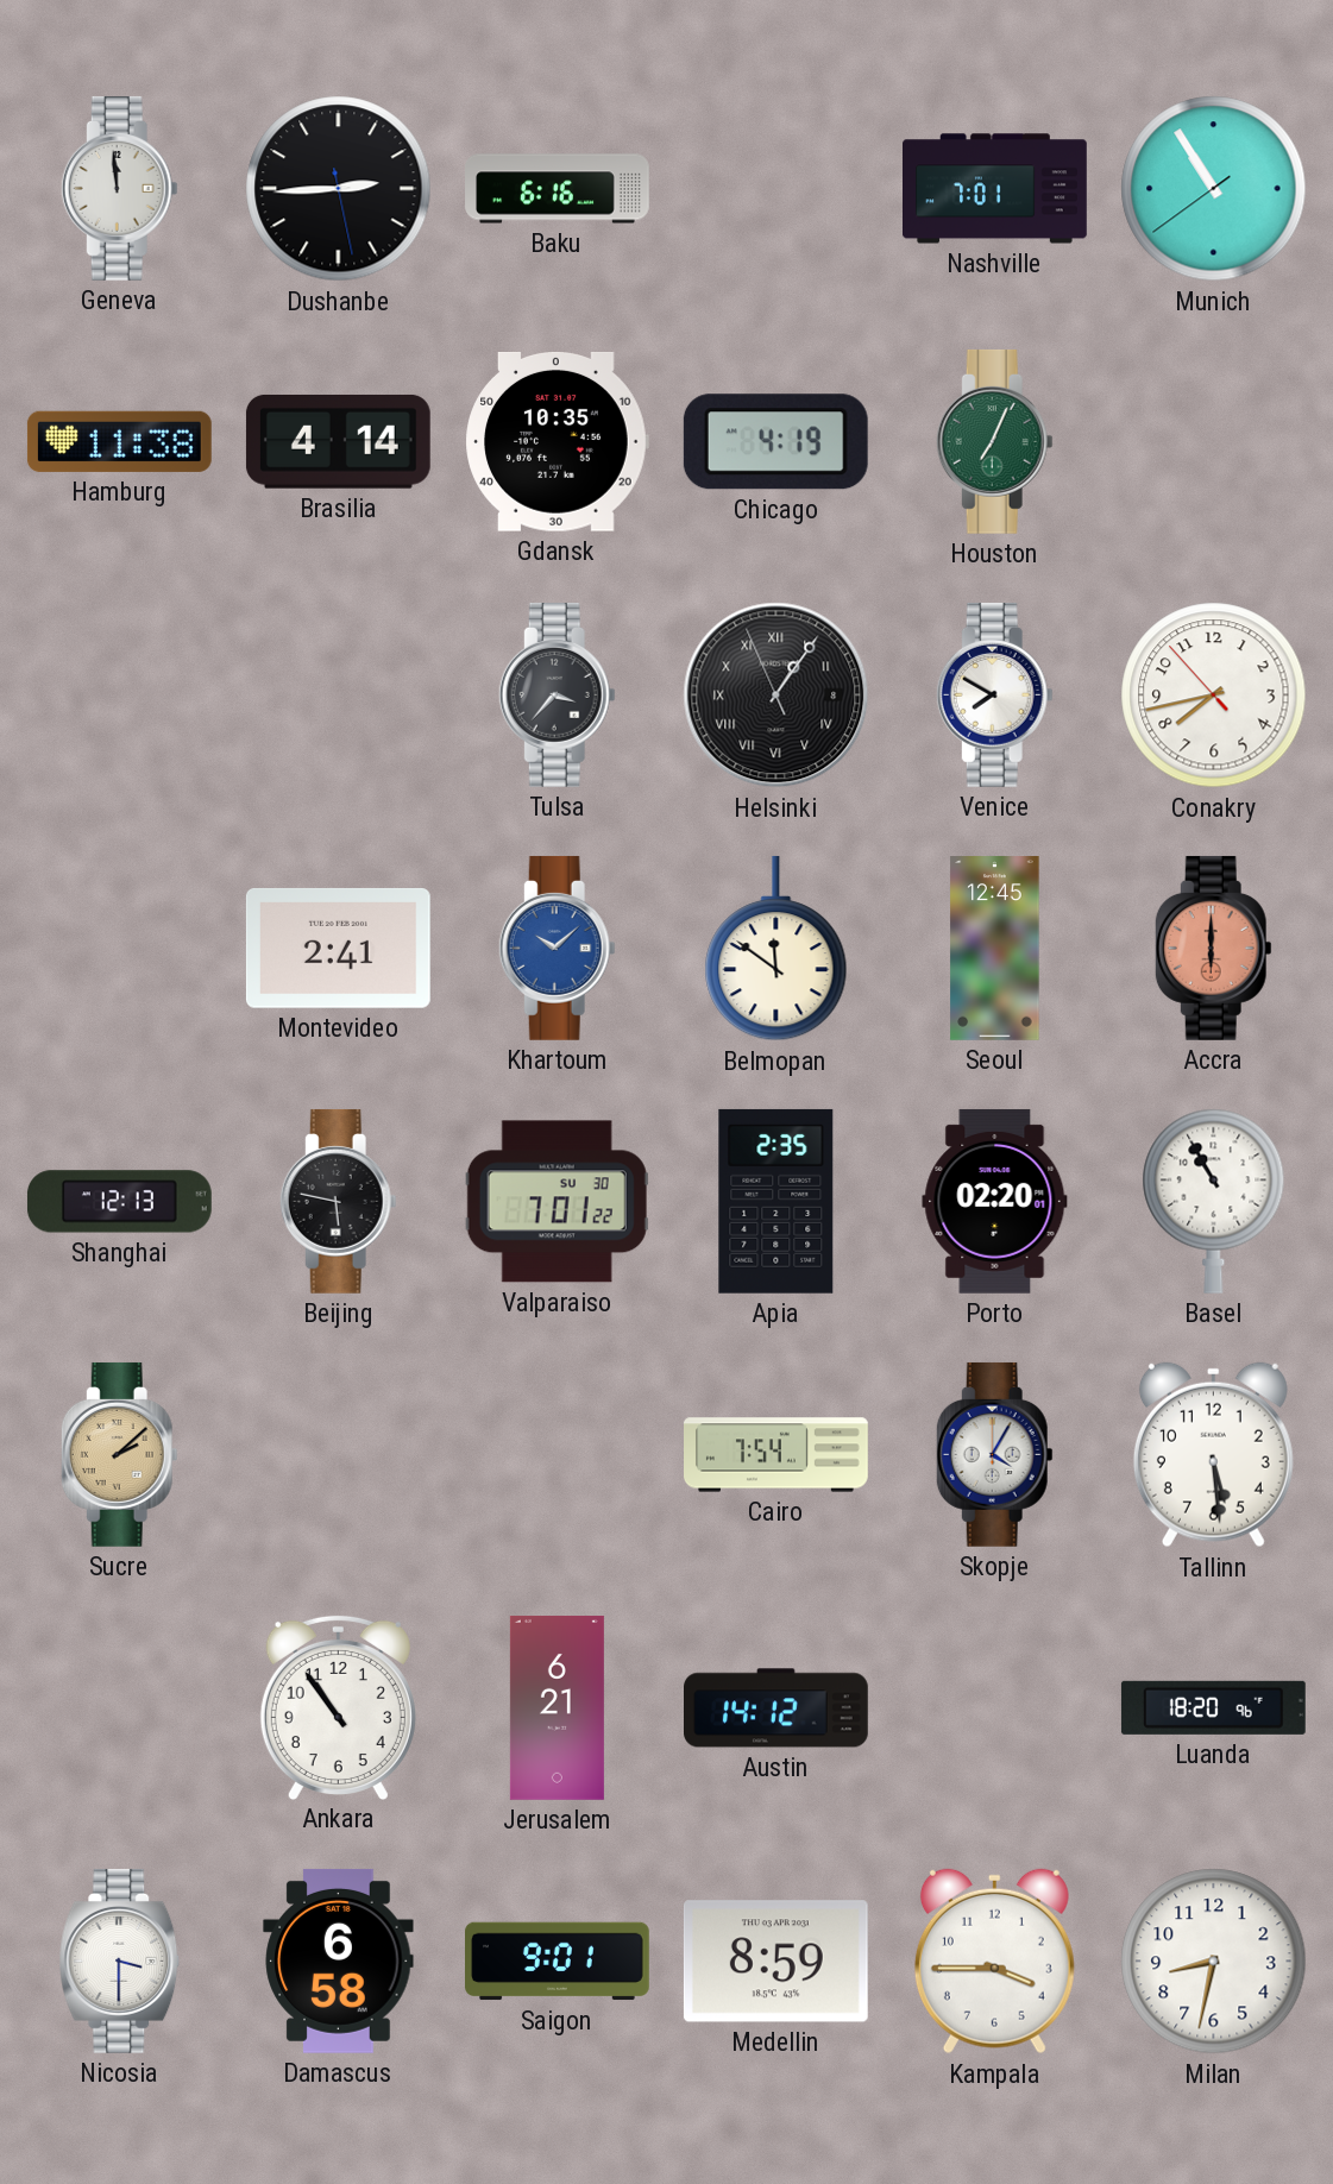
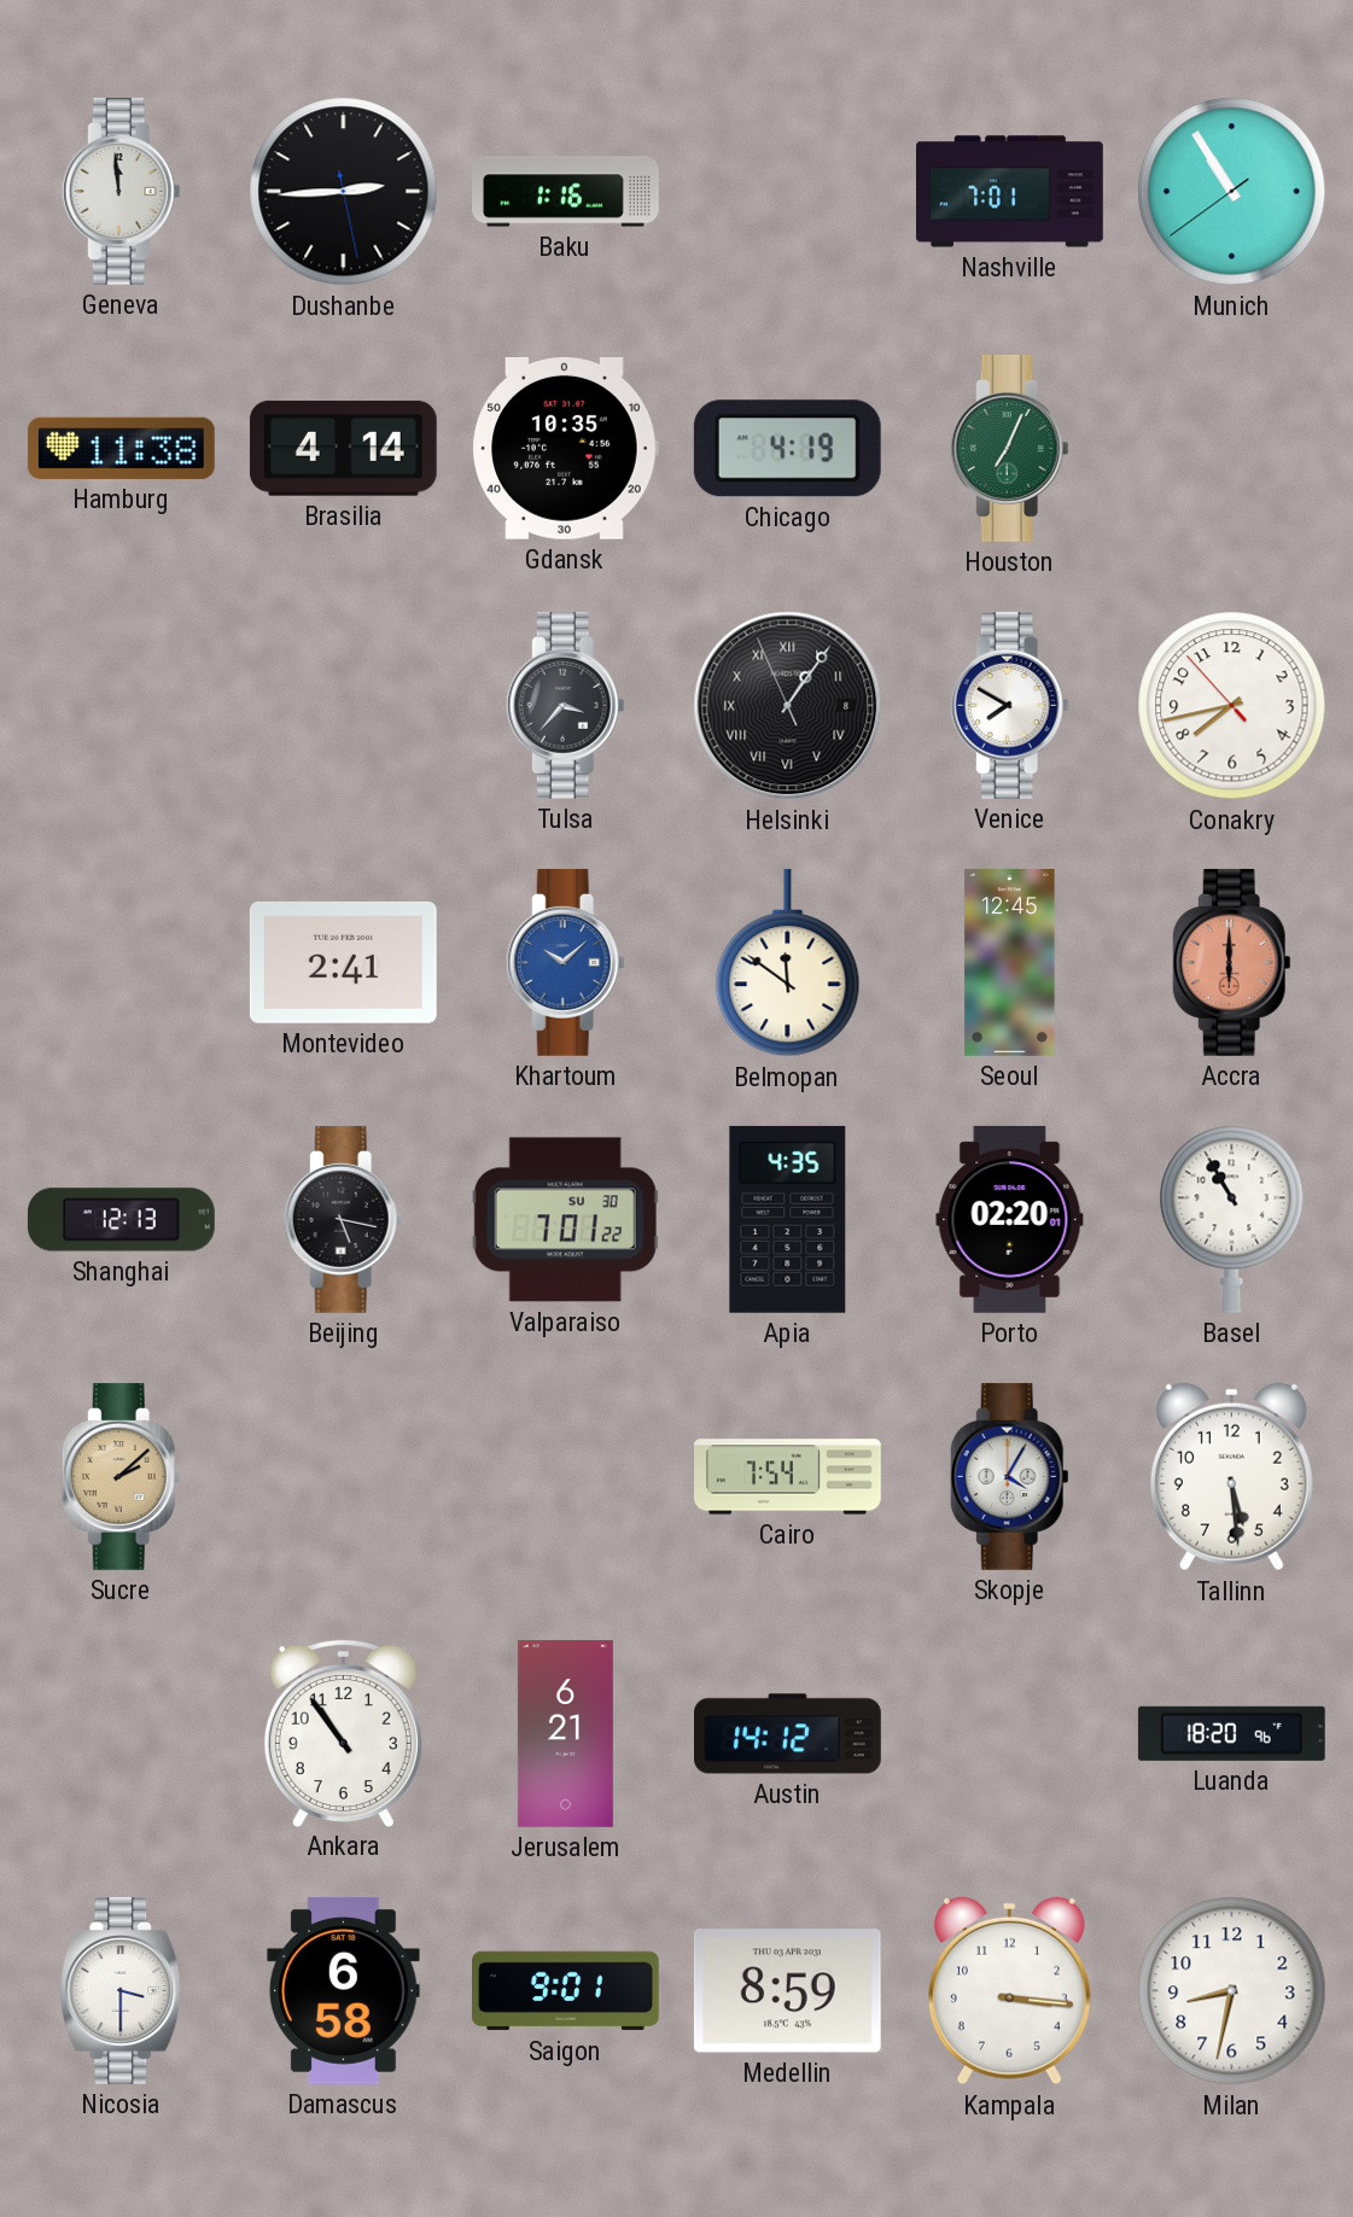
Baku: 6:16 -> 1:16 (566, 192)
Beijing: 5:47 -> 5:17 (343, 1219)
Apia: 2:35 -> 4:35 (788, 1219)
Kampala: 3:45 -> 3:16 (1009, 1991)
